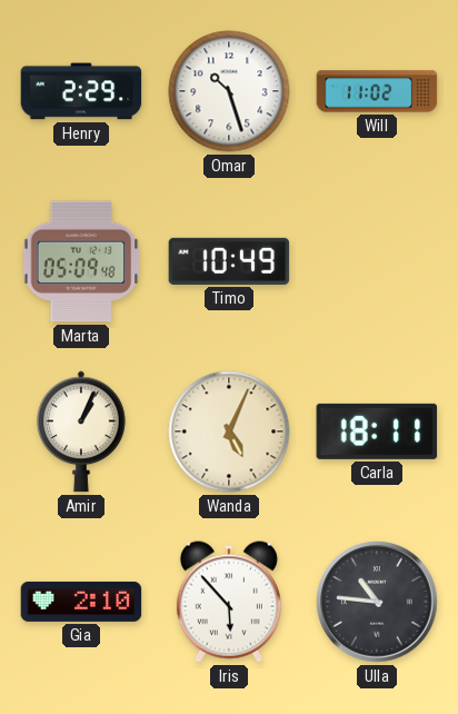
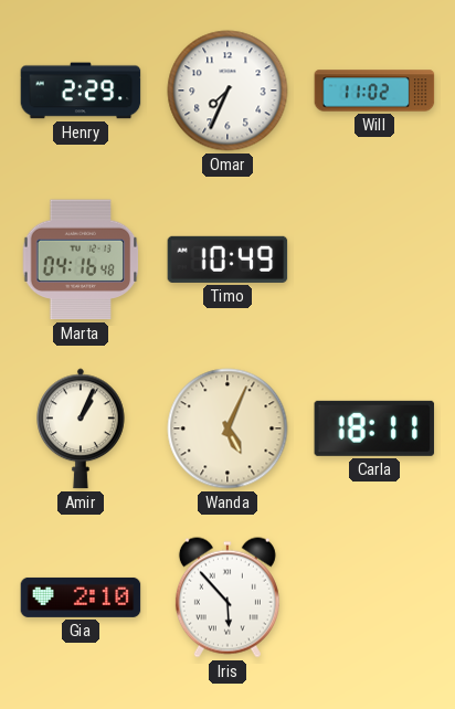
Omar: 10:27 -> 7:34 (227, 91)
Marta: 05:09 -> 04:16 (81, 260)
Ulla: 10:46 -> none (377, 602)
